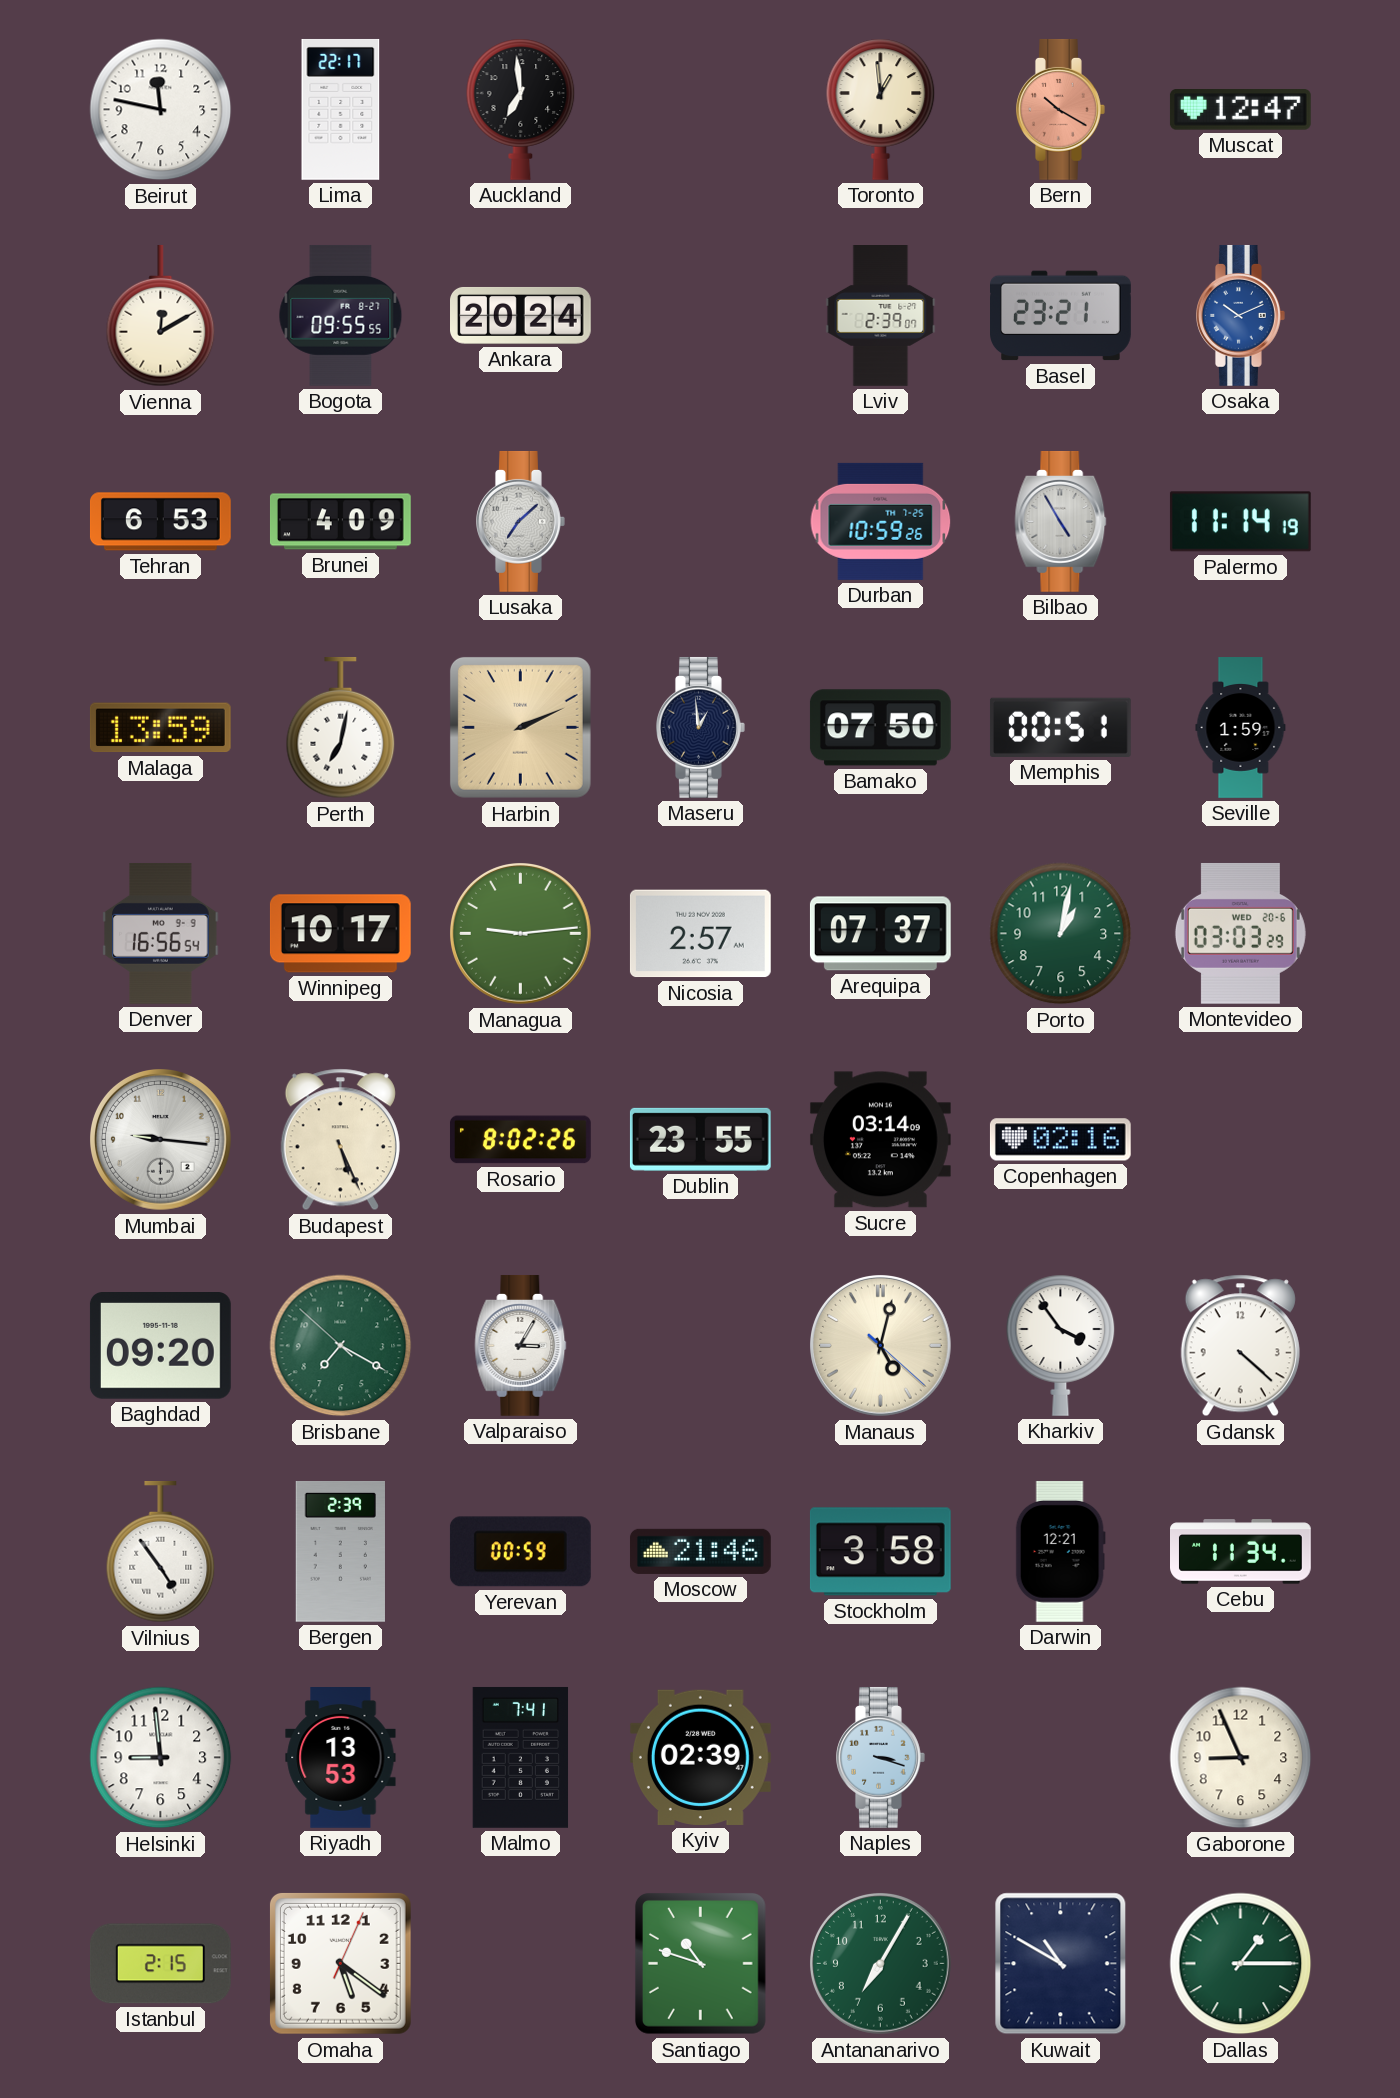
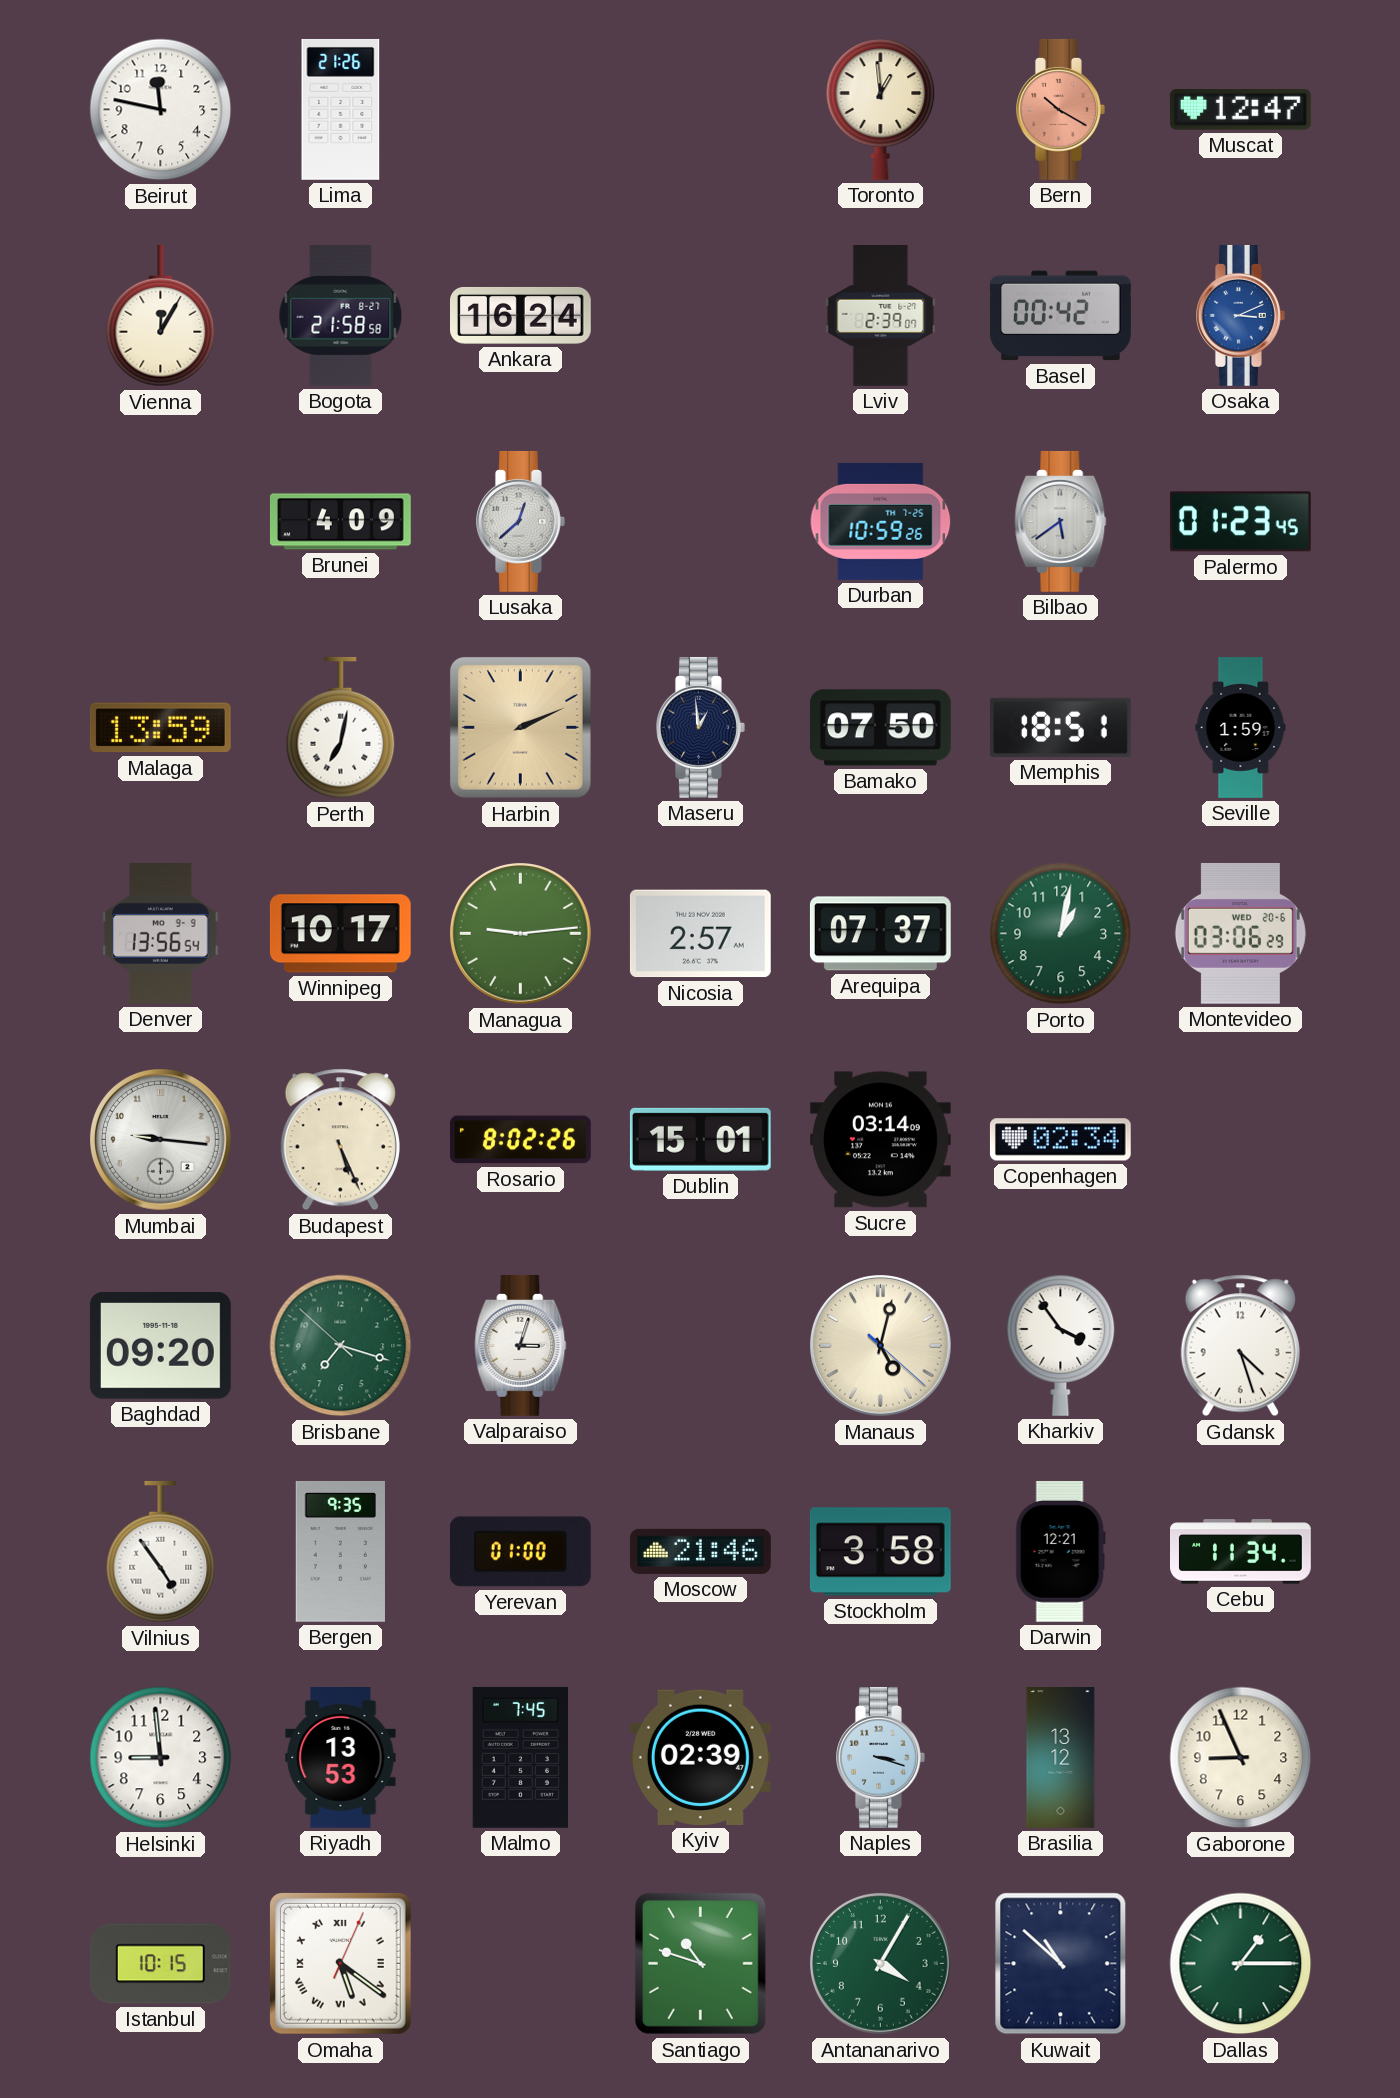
Lima: 22:17 -> 21:26 (341, 109)
Auckland: 6:59 -> none (521, 109)
Vienna: 12:10 -> 12:05 (161, 316)
Bogota: 09:55 -> 21:58 (341, 316)
Ankara: 20:24 -> 16:24 (521, 315)
Basel: 23:21 -> 00:42 (1061, 316)
Osaka: 10:11 -> 3:11 (1241, 315)
Tehran: 6:53 -> none (160, 522)
Lusaka: 7:08 -> 12:38 (521, 521)
Bilbao: 4:55 -> 5:39 (1061, 521)
Palermo: 11:14 -> 01:23 (1240, 522)
Memphis: 00:51 -> 18:51 (1060, 727)
Denver: 16:56 -> 13:56 (161, 933)
Montevideo: 03:03 -> 03:06 (1240, 933)
Dublin: 23:55 -> 15:01 (700, 1139)
Copenhagen: 02:16 -> 02:34 (1060, 1140)
Brisbane: 7:19 -> 7:17 (341, 1346)
Valparaiso: 3:05 -> 3:03 (521, 1345)
Gdansk: 4:22 -> 4:27 (1240, 1346)
Bergen: 2:39 -> 9:35 (340, 1551)
Yerevan: 00:59 -> 01:00 (520, 1552)
Malmo: 7:41 -> 7:45 (521, 1757)
Brasilia: none -> 13:12 (1061, 1758)
Istanbul: 2:15 -> 10:15 (160, 1964)
Omaha numerals: Arabic -> Roman (340, 1963)
Antananarivo: 7:05 -> 4:05 (881, 1964)
Kuwait: 10:50 -> 10:52 (1061, 1964)
